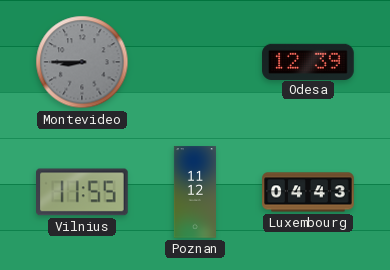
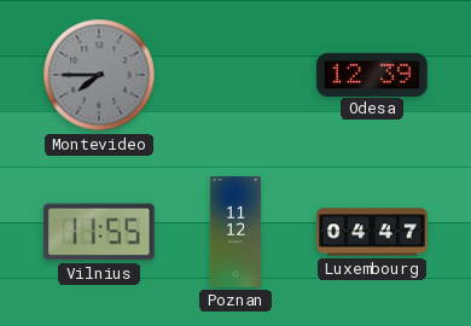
Montevideo: 8:45 -> 7:45 (99, 75)
Luxembourg: 04:43 -> 04:47 (372, 232)
